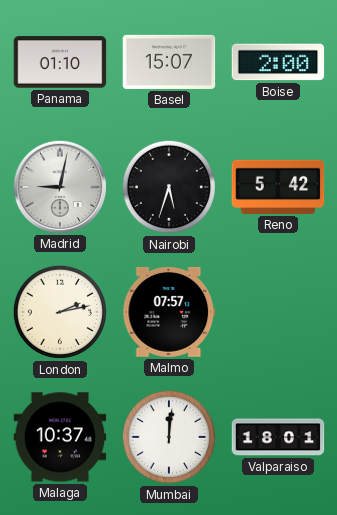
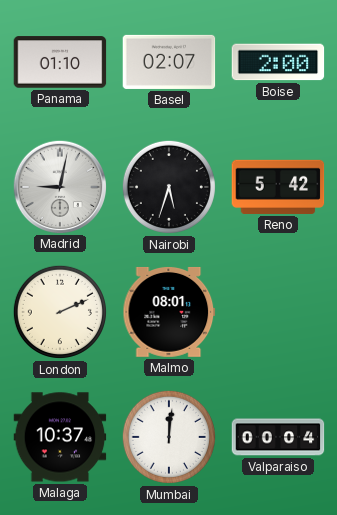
Basel: 15:07 -> 02:07 (169, 62)
London: 2:13 -> 2:11 (60, 312)
Malmo: 07:57 -> 08:01 (169, 312)
Valparaiso: 18:01 -> 00:04 (278, 437)
